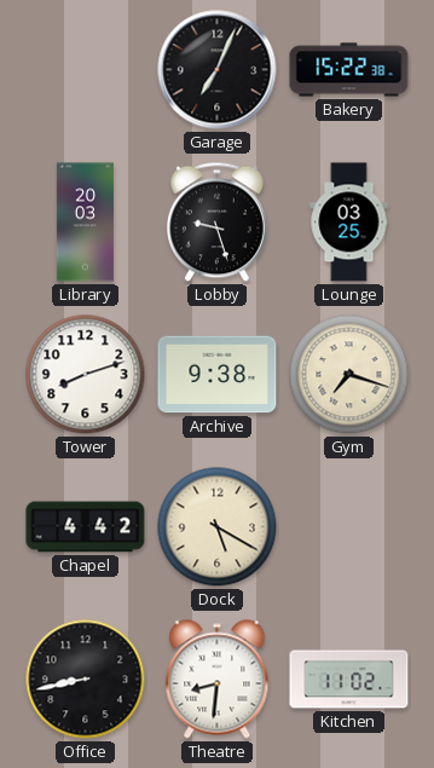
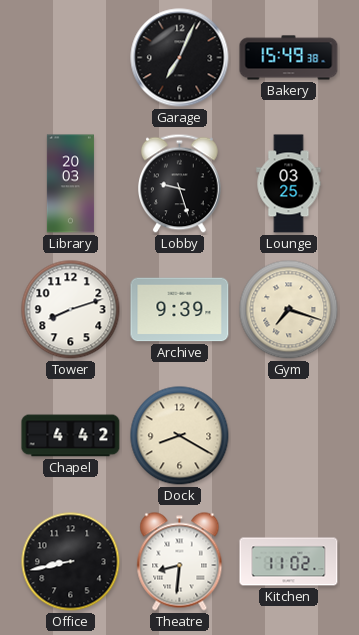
Bakery: 15:22 -> 15:49 (289, 58)
Archive: 9:38 -> 9:39 (180, 310)
Dock: 5:20 -> 8:20 (180, 436)
